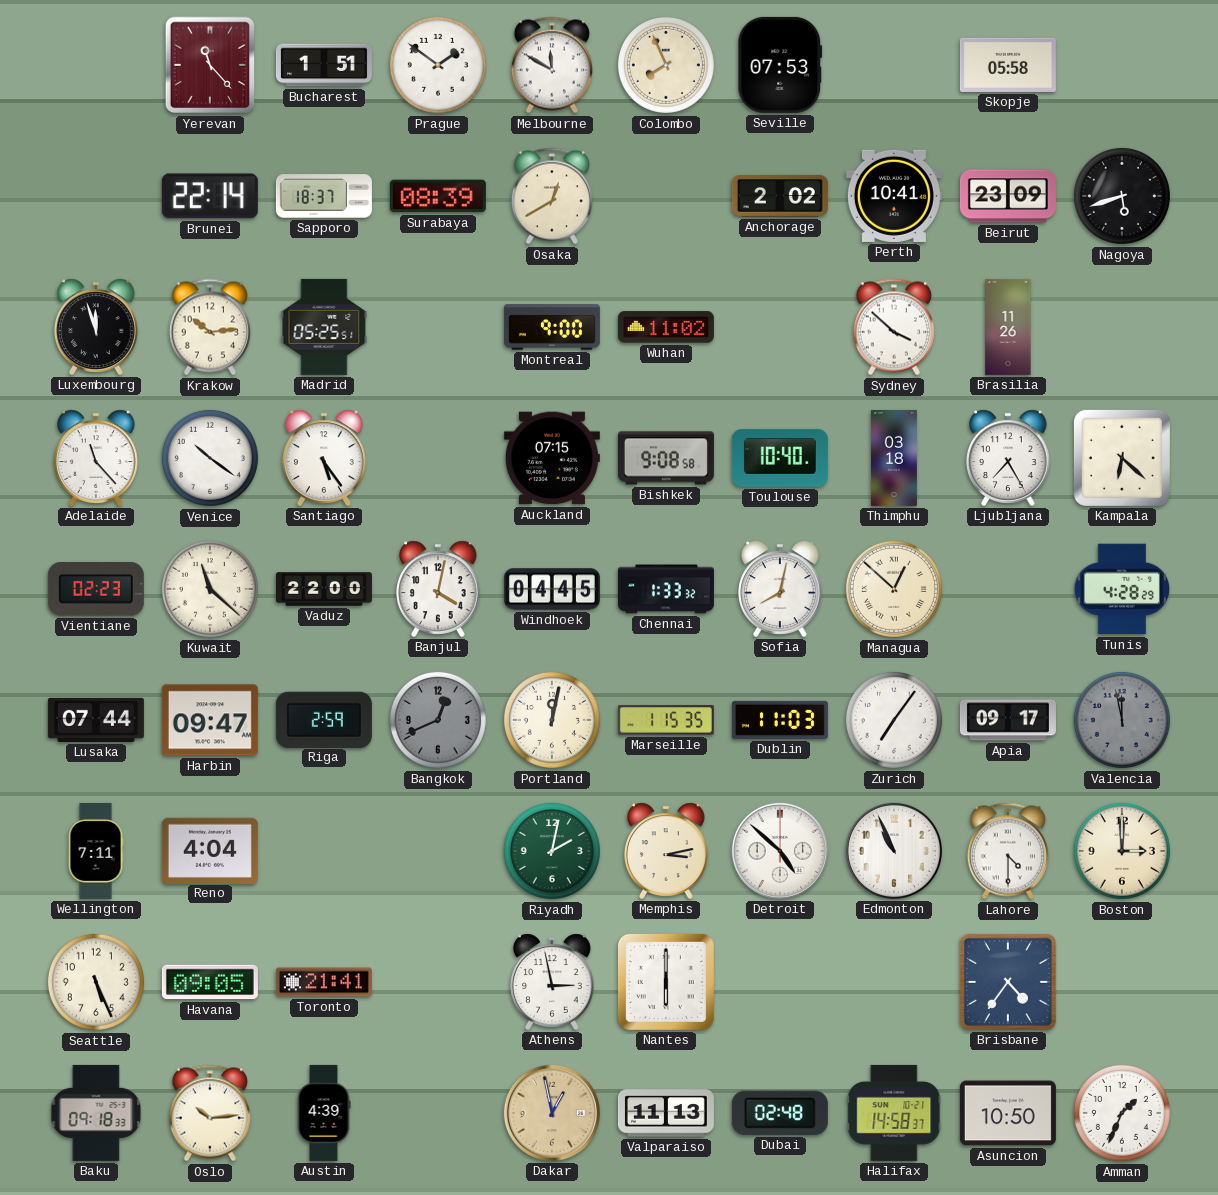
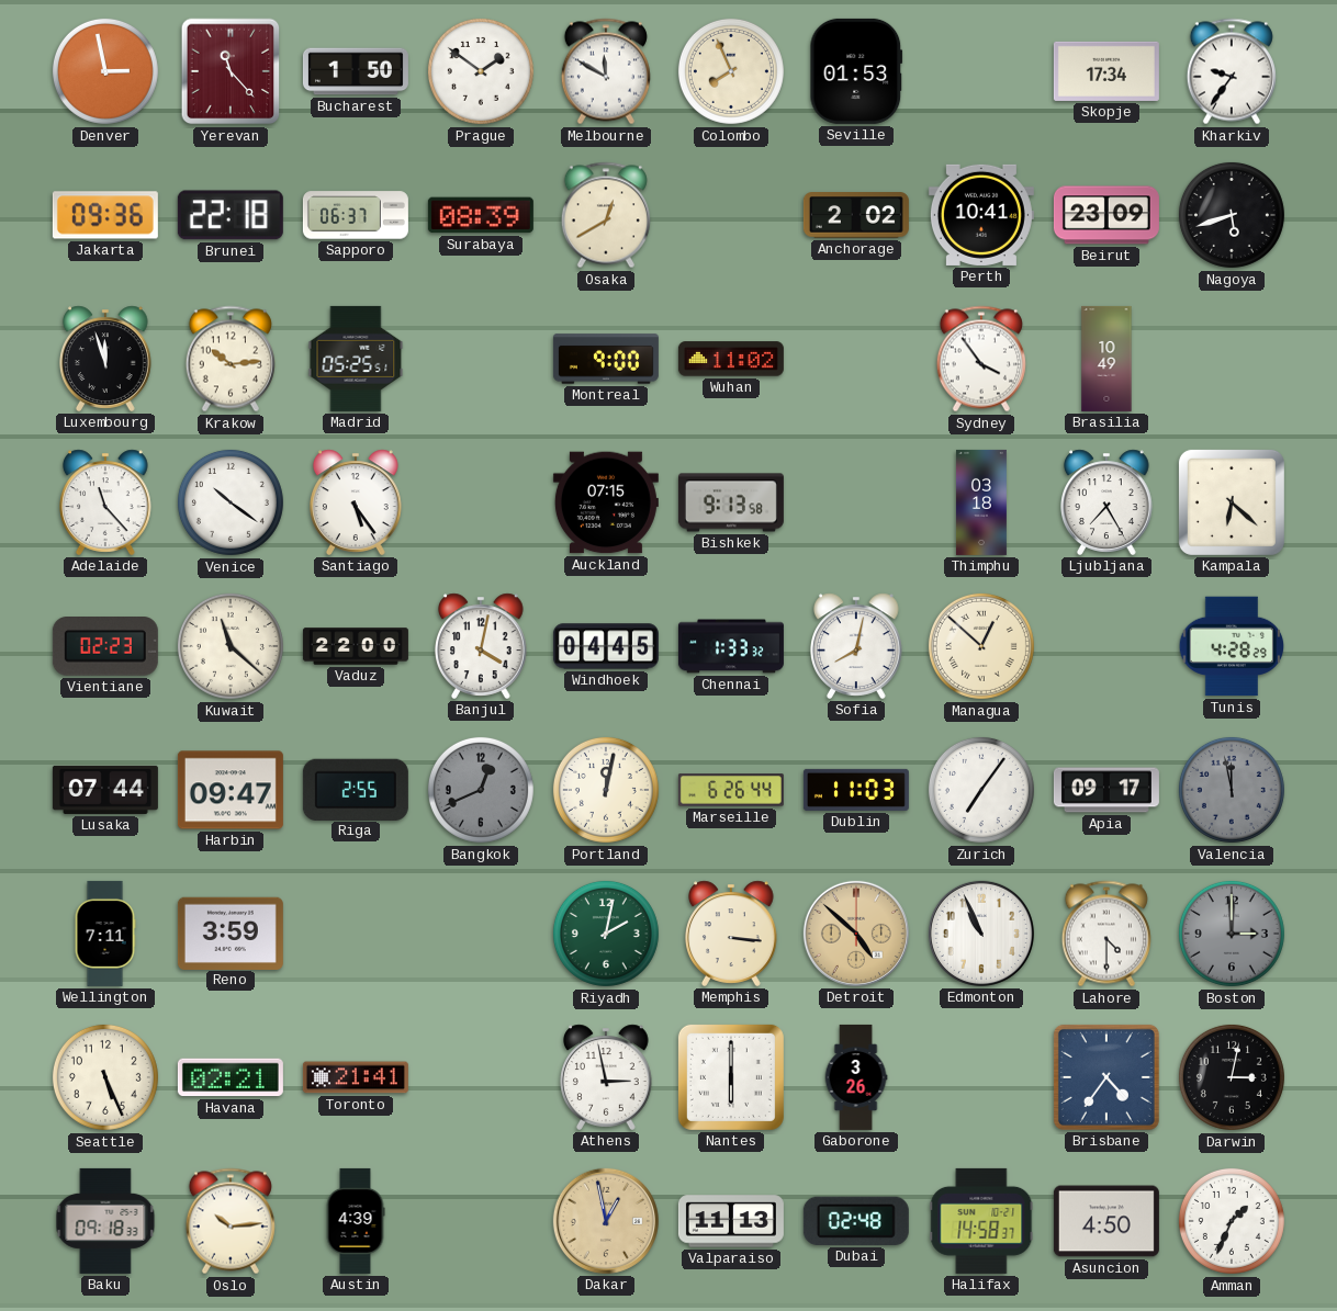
Denver: none -> 2:58 (105, 71)
Bucharest: 1:51 -> 1:50 (356, 71)
Seville: 07:53 -> 01:53 (856, 71)
Skopje: 05:58 -> 17:34 (1106, 71)
Kharkiv: none -> 9:36 (1232, 71)
Jakarta: none -> 09:36 (105, 215)
Brunei: 22:14 -> 22:18 (231, 215)
Sapporo: 18:37 -> 06:37 (356, 215)
Sydney: 3:52 -> 3:54 (981, 359)
Brasilia: 11:26 -> 10:49 (1106, 359)
Bishkek: 9:08 -> 9:13 (731, 502)
Toulouse: 10:40 -> none (780, 458)
Riga: 2:59 -> 2:55 (356, 789)
Marseille: 1:15 -> 6:26 (731, 790)
Reno: 4:04 -> 3:59 (231, 933)
Memphis: 3:13 -> 3:16 (732, 934)
Detroit dial: white -> champagne (856, 934)
Boston dial: cream -> grey (1232, 934)
Havana: 09:05 -> 02:21 (231, 1077)
Gaborone: none -> 3:26 (856, 1077)
Darwin: none -> 3:02 (1232, 1077)
Asuncion: 10:50 -> 4:50 (1106, 1221)
